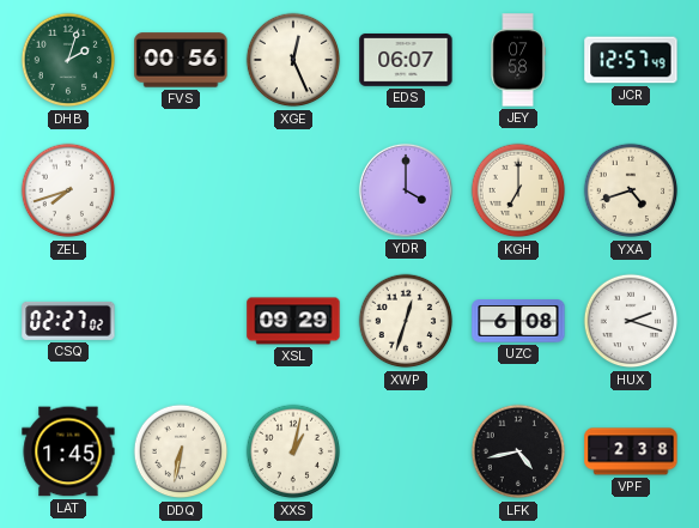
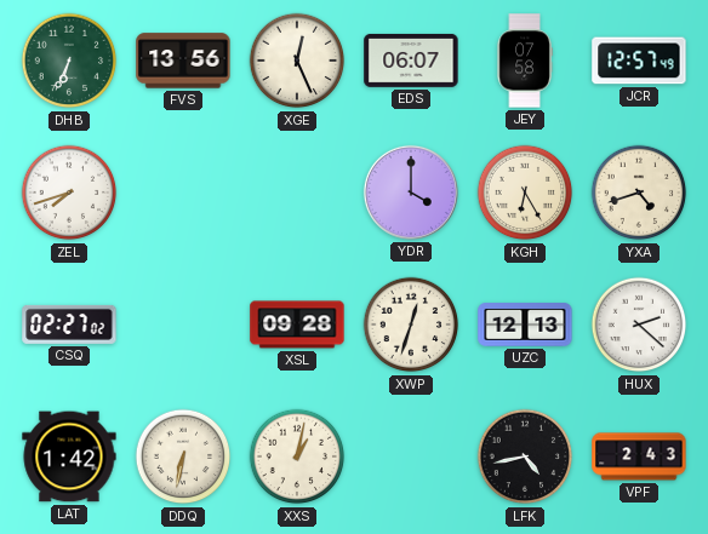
DHB: 2:03 -> 6:34 (69, 61)
FVS: 00:56 -> 13:56 (183, 61)
KGH: 7:00 -> 6:25 (525, 193)
XSL: 09:29 -> 09:28 (297, 325)
UZC: 6:08 -> 12:13 (525, 325)
HUX: 2:18 -> 2:22 (639, 325)
LAT: 1:45 -> 1:42 (69, 457)
VPF: 2:38 -> 2:43 (639, 457)
